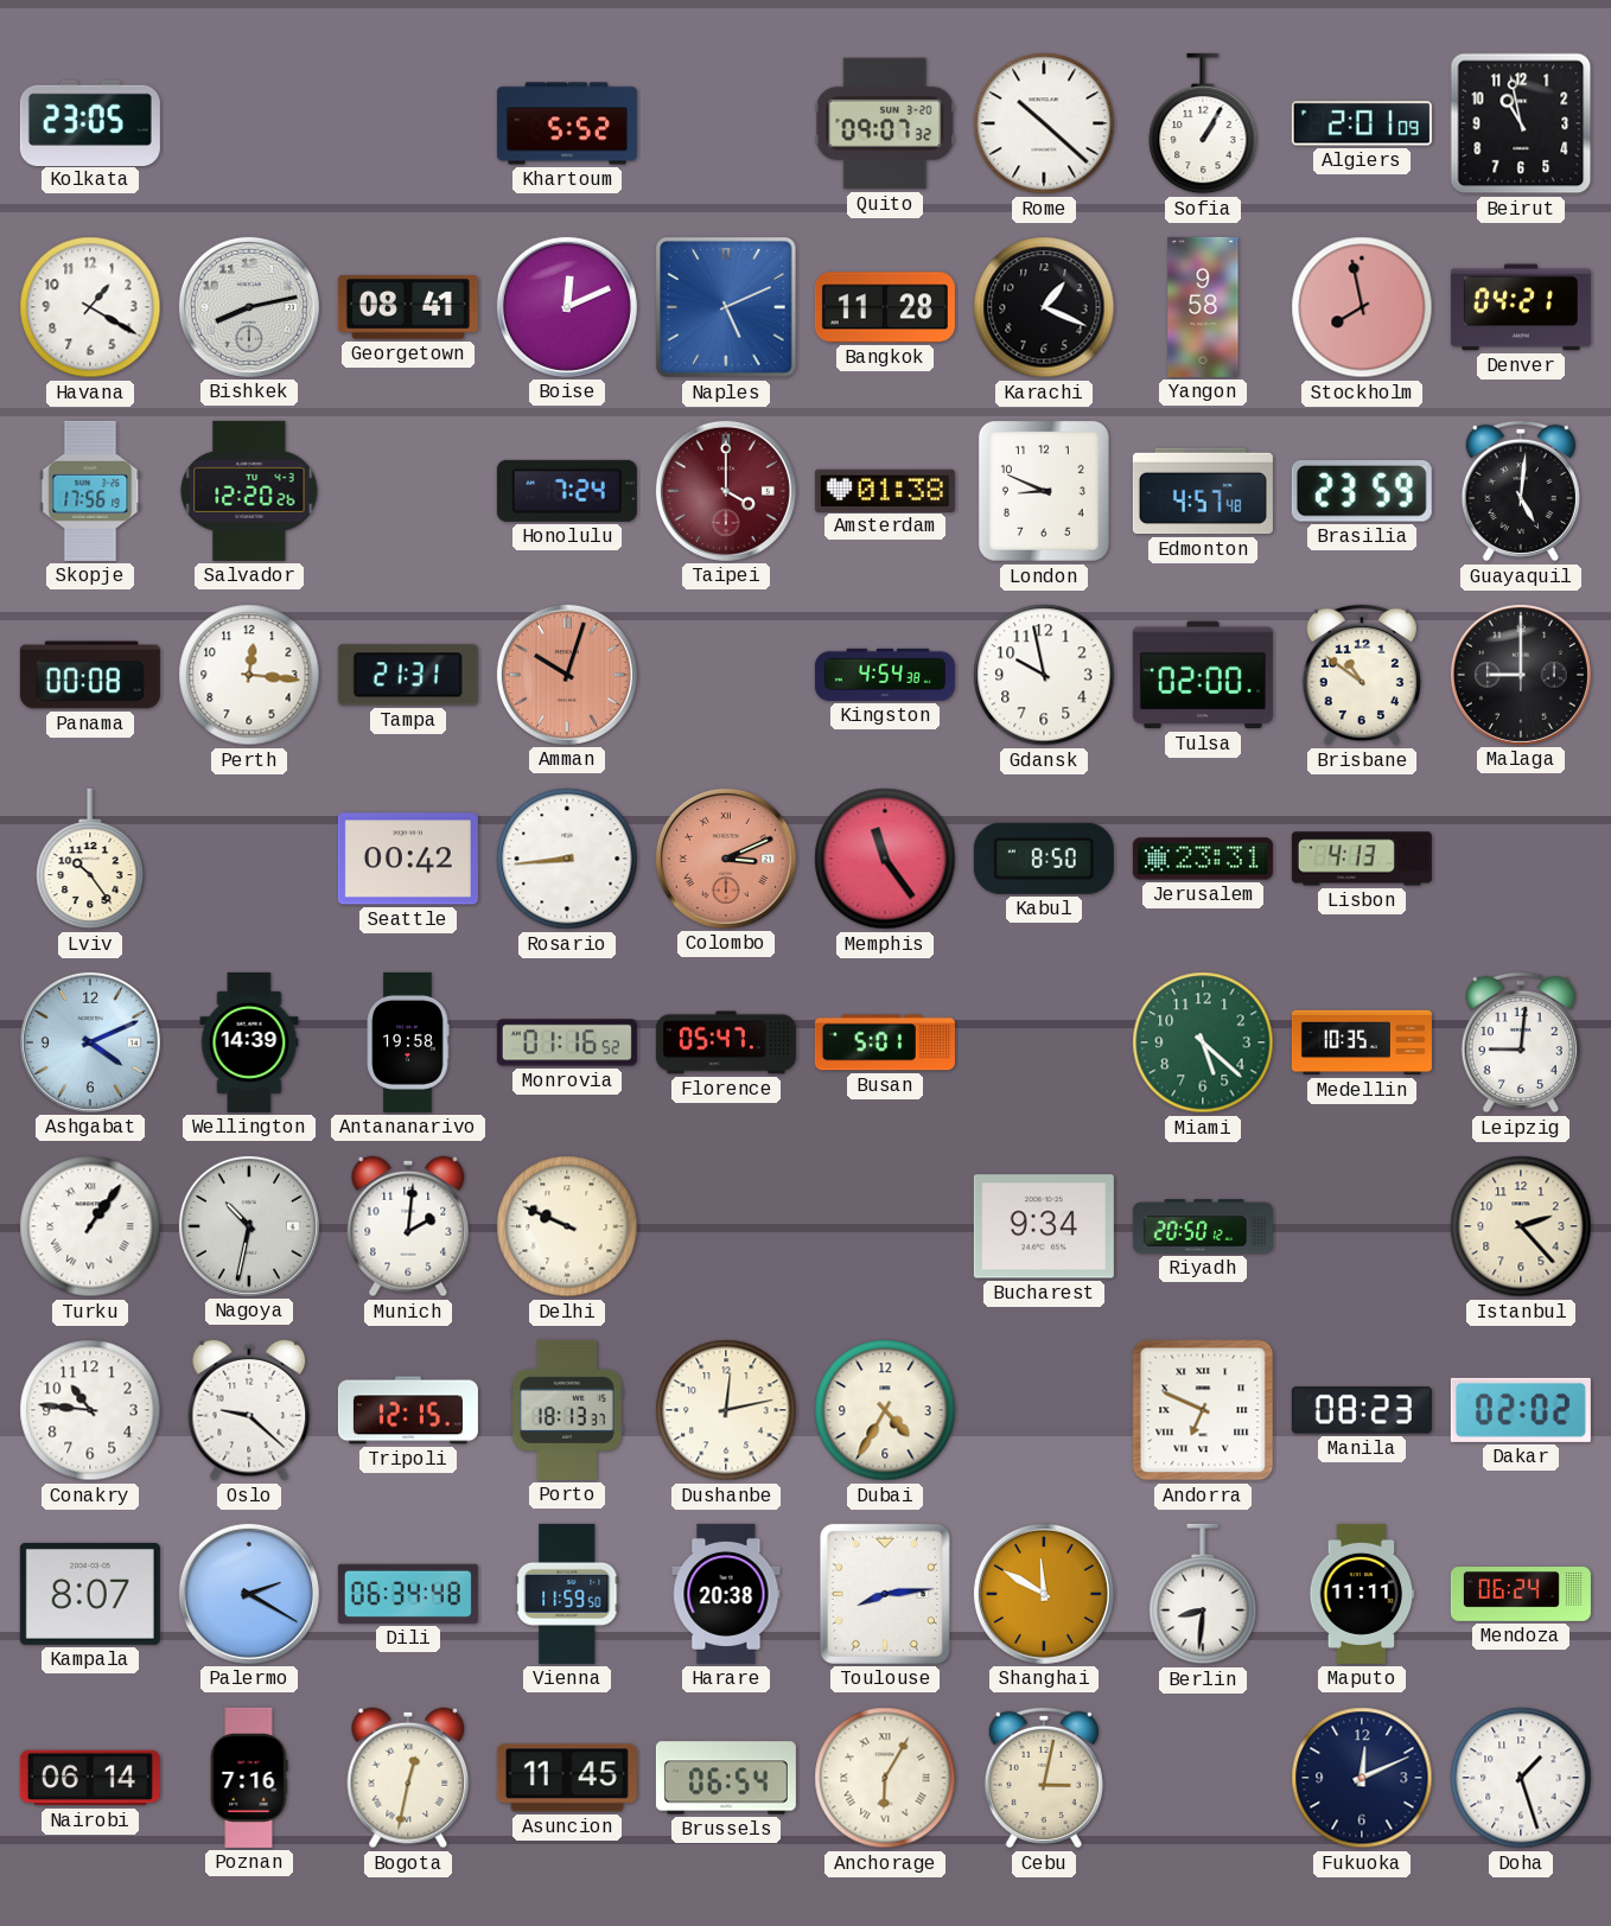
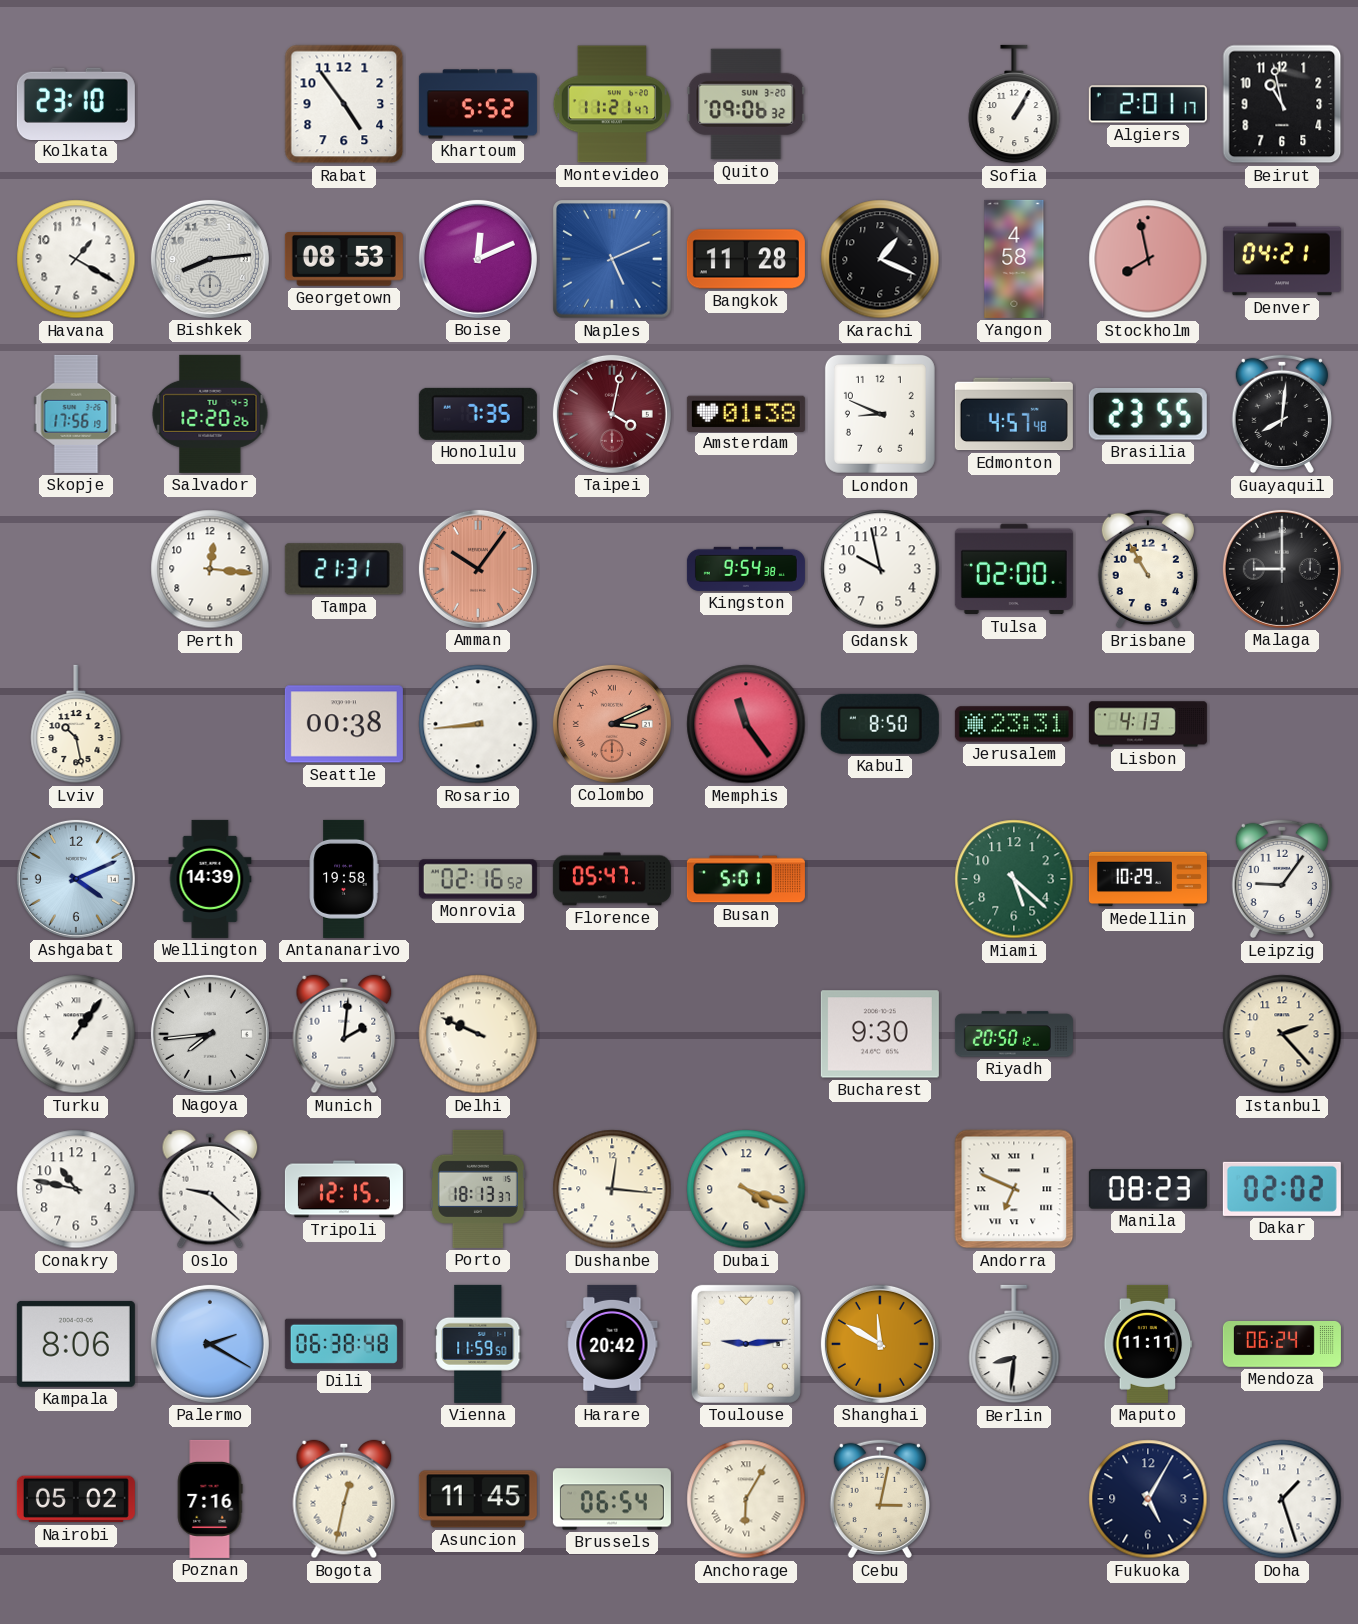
Kolkata: 23:05 -> 23:10 (76, 103)
Rabat: none -> 4:54 (344, 104)
Montevideo: none -> 11:21 (612, 104)
Quito: 09:07 -> 09:06 (746, 104)
Rome: 10:22 -> none (1044, 123)
Algiers: 2:01:09 -> 2:01:17 (1148, 104)
Bishkek: 8:13 -> 8:14 (210, 259)
Georgetown: 08:41 -> 08:53 (344, 260)
Yangon: 9:58 -> 4:58 (1014, 259)
Honolulu: 7:24 -> 7:35 (478, 414)
Taipei: 4:00 -> 4:02 (612, 414)
Brasilia: 23:59 -> 23:55 (1148, 415)
Guayaquil: 5:01 -> 8:01 (1282, 414)
Panama: 00:08 -> none (90, 675)
Amman: 10:03 -> 10:06 (478, 569)
Kingston: 4:54 -> 9:54 (746, 569)
Brisbane: 10:51 -> 10:55 (1148, 569)
Lviv: 10:24 -> 10:28 (76, 724)
Seattle: 00:42 -> 00:38 (344, 724)
Monrovia: 01:16 -> 02:16 (478, 879)
Medellin: 10:35 -> 10:29 (1148, 879)
Leipzig: 9:01 -> 9:06 (1282, 879)
Nagoya: 10:32 -> 7:44 (210, 1034)
Bucharest: 9:34 -> 9:30 (880, 1034)
Conakry: 10:46 -> 10:47 (76, 1189)
Dushanbe: 12:13 -> 12:16 (612, 1189)
Dubai: 4:35 -> 4:18 (746, 1189)
Kampala: 8:07 -> 8:06 (76, 1344)
Dili: 06:34 -> 06:38 (344, 1344)
Harare: 20:38 -> 20:42 (612, 1344)
Toulouse: 8:14 -> 9:14 (746, 1344)
Nairobi: 06:14 -> 05:02 (76, 1499)
Fukuoka: 12:11 -> 5:05 (1148, 1499)
